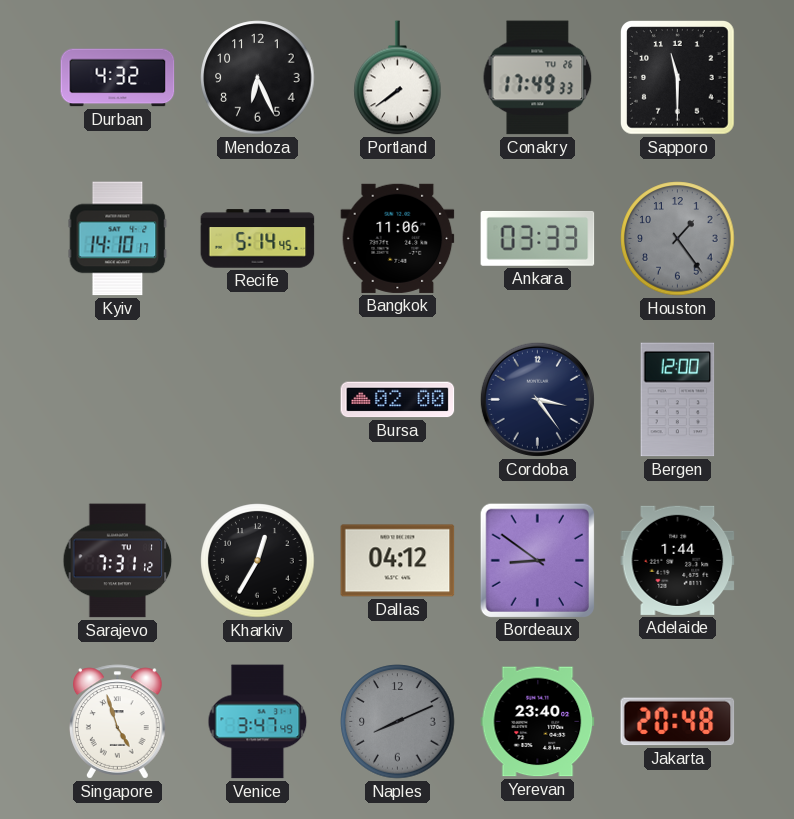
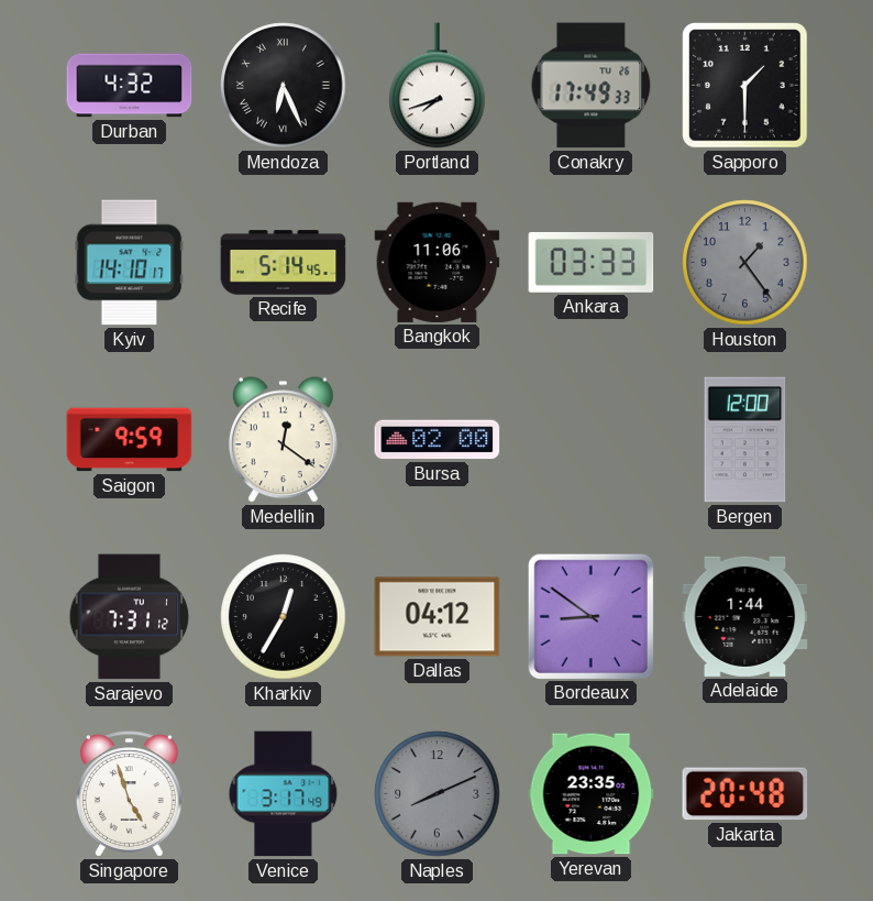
Mendoza numerals: Arabic -> Roman (284, 86)
Portland: 7:39 -> 7:42 (438, 86)
Sapporo: 11:30 -> 1:30 (745, 86)
Saigon: none -> 9:59 (130, 440)
Medellin: none -> 12:21 (283, 440)
Cordoba: 3:24 -> none (537, 399)
Venice: 3:47 -> 3:17 (284, 794)
Yerevan: 23:40 -> 23:35 (592, 794)
